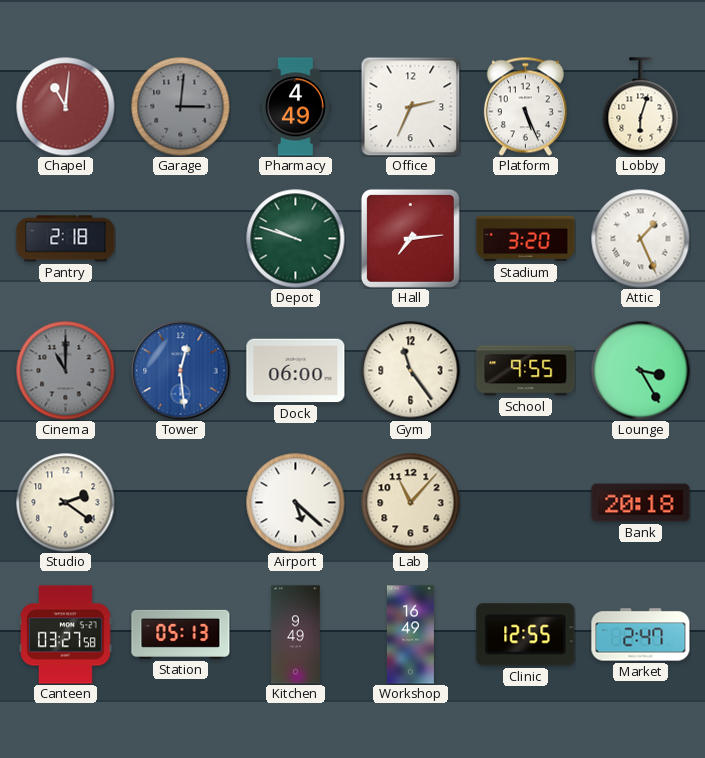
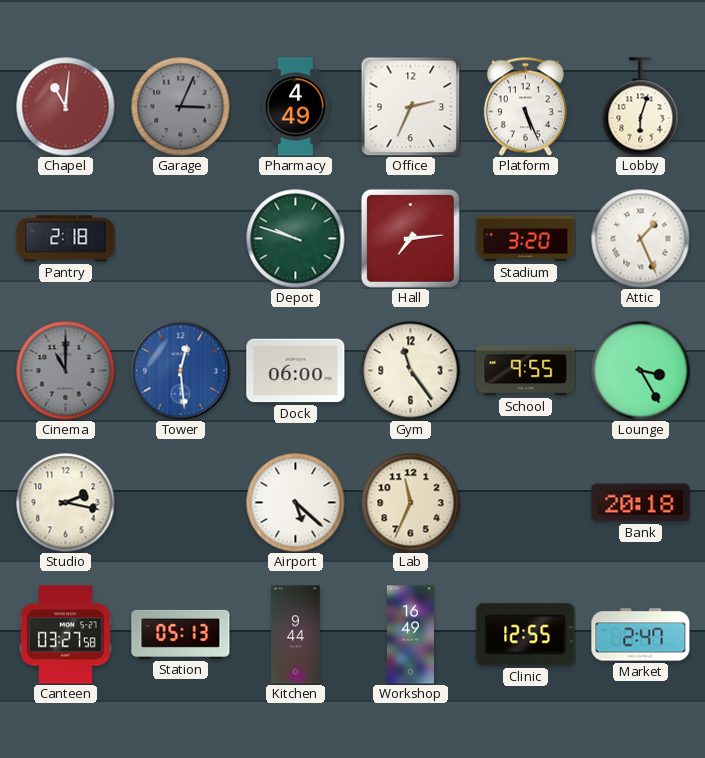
Garage: 3:01 -> 3:04 (181, 107)
Studio: 2:21 -> 2:17 (66, 503)
Lab: 11:07 -> 11:34 (411, 503)
Kitchen: 9:49 -> 9:44 (296, 635)
